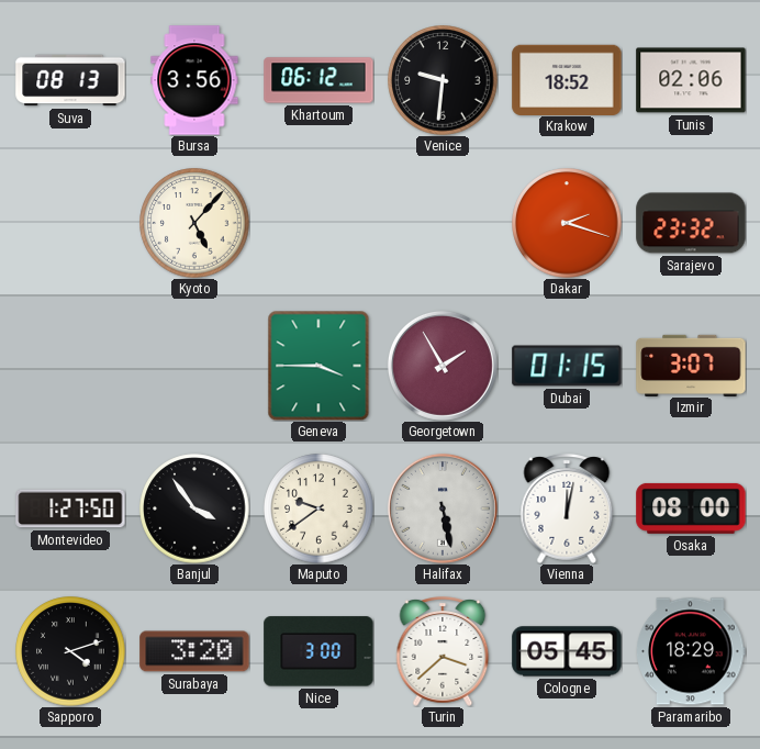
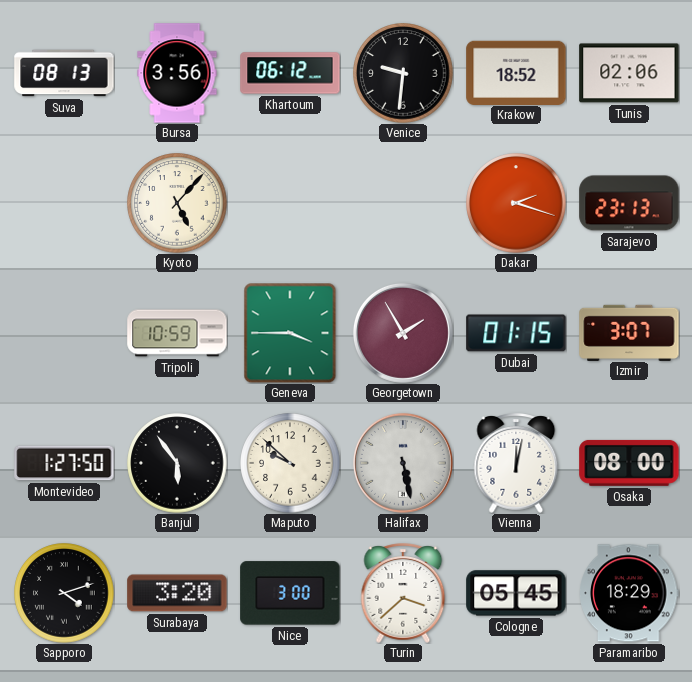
Sarajevo: 23:32 -> 23:13 (629, 203)
Tripoli: none -> 10:59 (177, 333)
Banjul: 3:54 -> 5:54 (177, 463)
Maputo: 9:39 -> 9:52 (290, 463)
